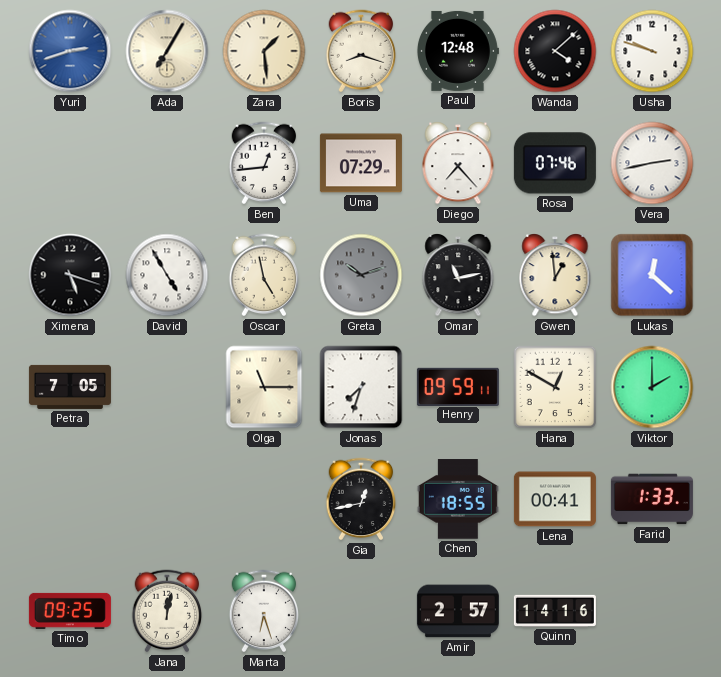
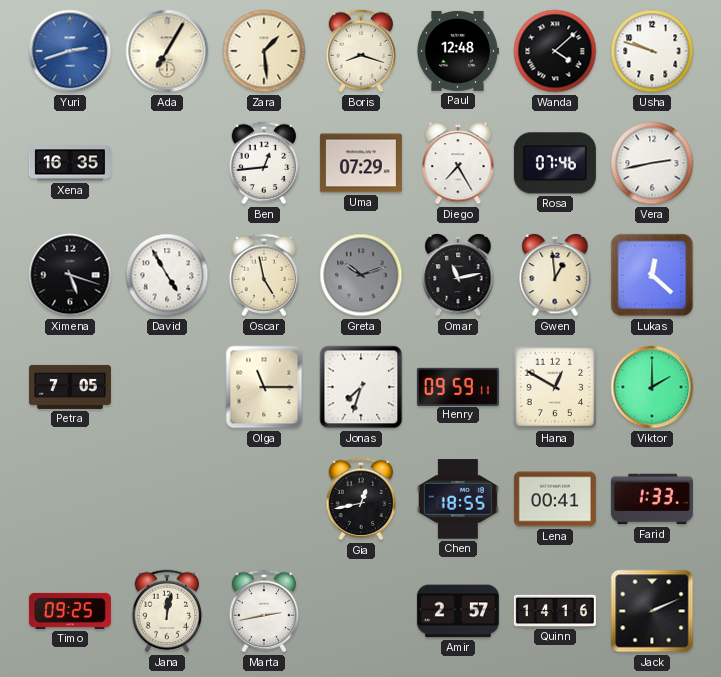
Xena: none -> 16:35 (70, 163)
Diego: 7:23 -> 7:25 (458, 164)
Marta: 6:27 -> 2:43 (264, 611)
Jack: none -> 2:11 (652, 611)
